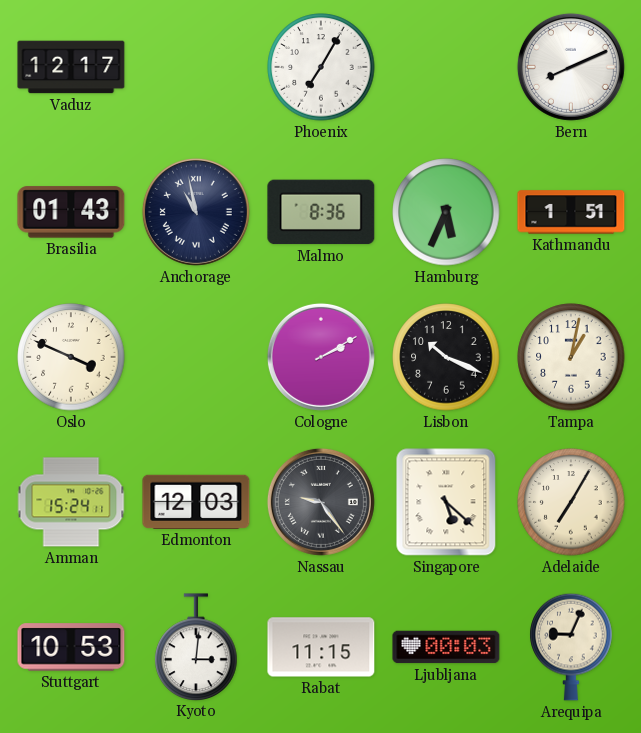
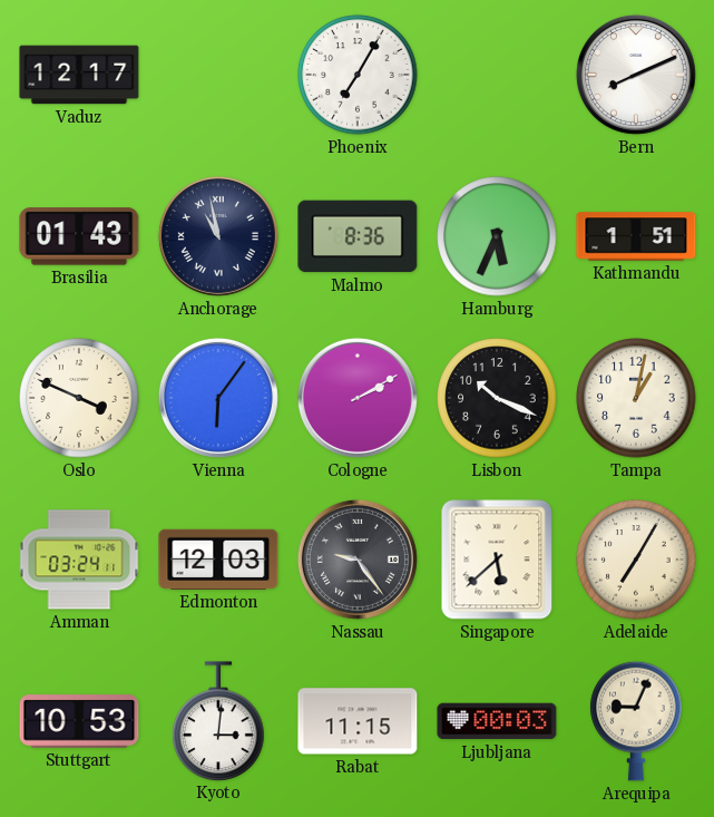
Vienna: none -> 6:06 (218, 398)
Amman: 15:24 -> 03:24 (79, 560)
Singapore: 5:22 -> 5:38 (497, 560)
